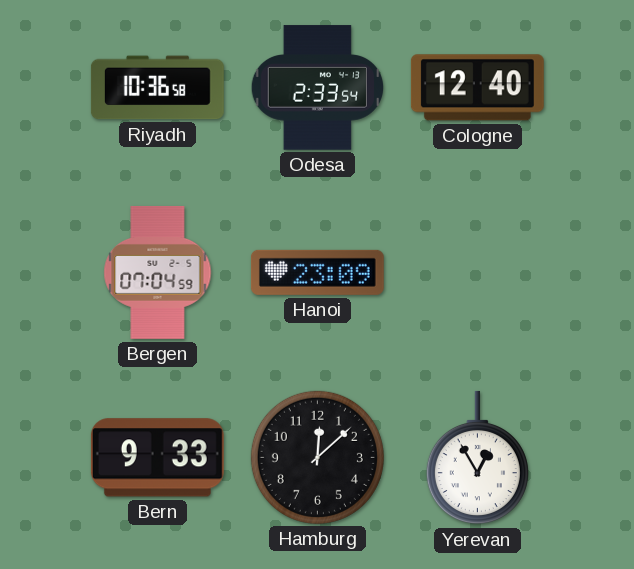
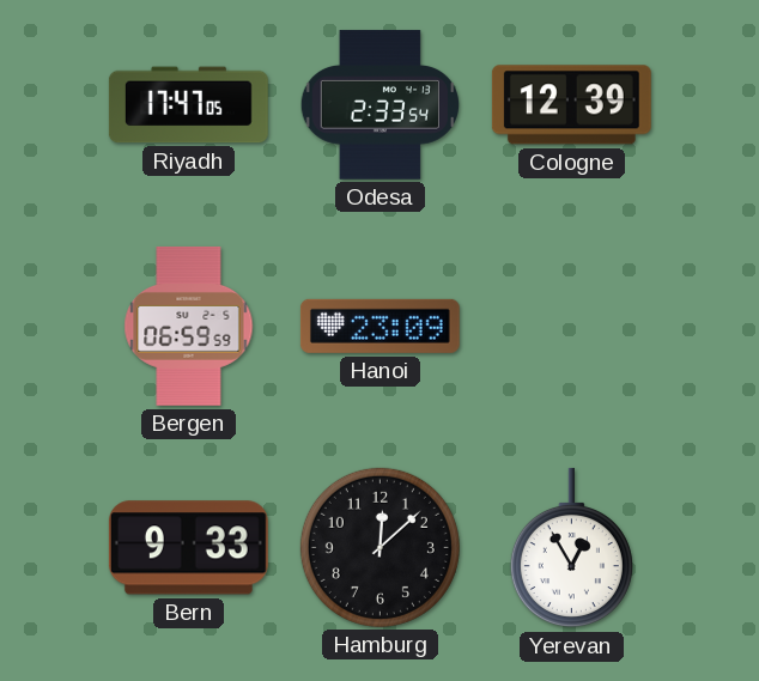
Riyadh: 10:36 -> 17:47 (188, 105)
Cologne: 12:40 -> 12:39 (571, 105)
Bergen: 07:04 -> 06:59 (189, 326)
